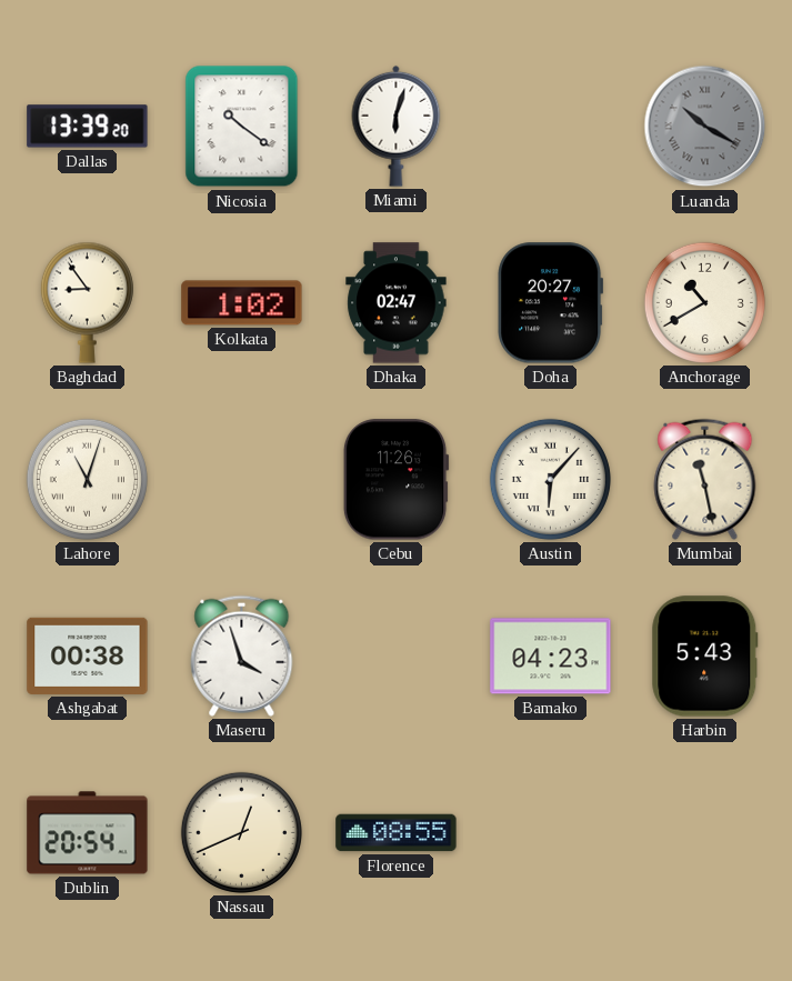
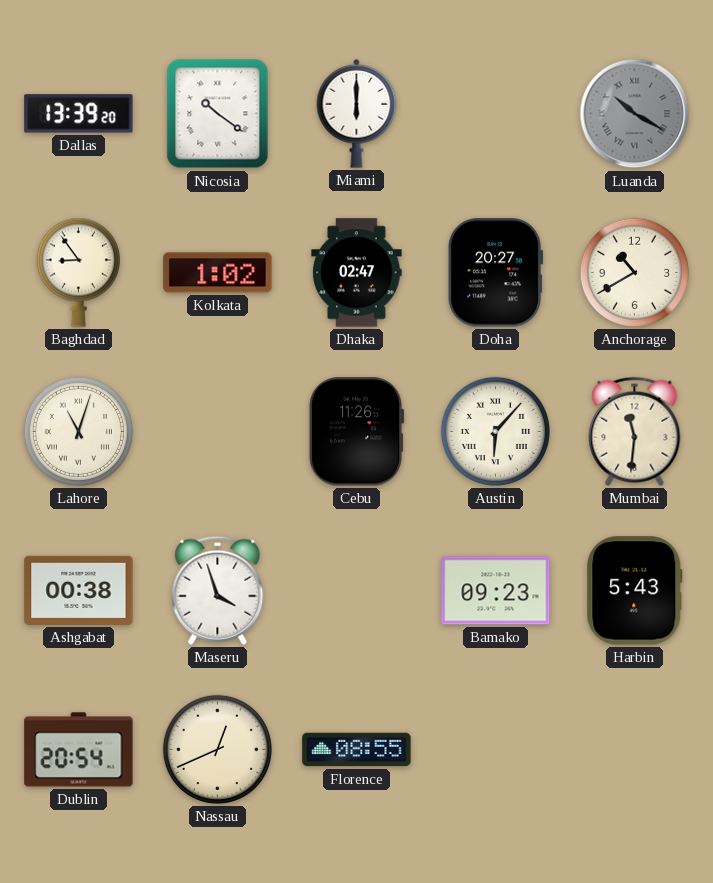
Miami: 6:03 -> 6:00 (357, 113)
Mumbai: 11:28 -> 11:31 (635, 431)
Bamako: 04:23 -> 09:23 (496, 591)
